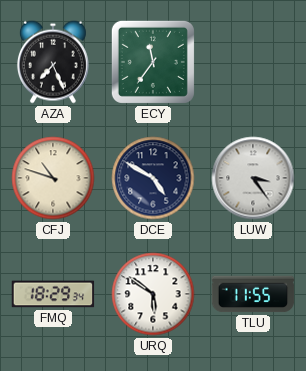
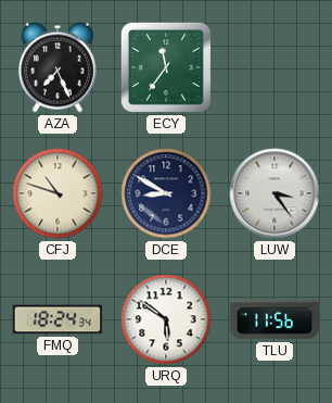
DCE: 4:50 -> 8:50 (166, 193)
FMQ: 18:29 -> 18:24 (58, 319)
TLU: 11:55 -> 11:56 (274, 319)
